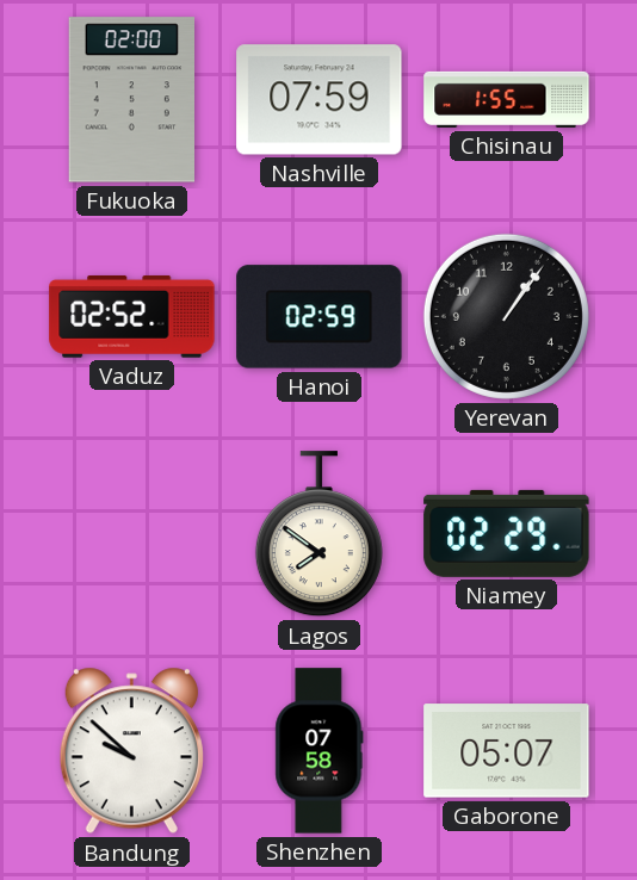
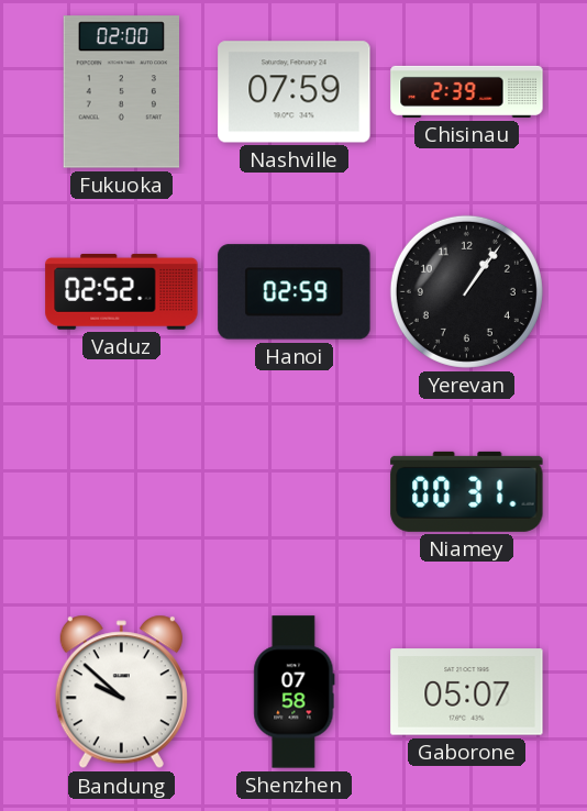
Chisinau: 1:55 -> 2:39 (467, 91)
Lagos: 7:51 -> none (318, 534)
Niamey: 02:29 -> 00:31 (467, 491)
